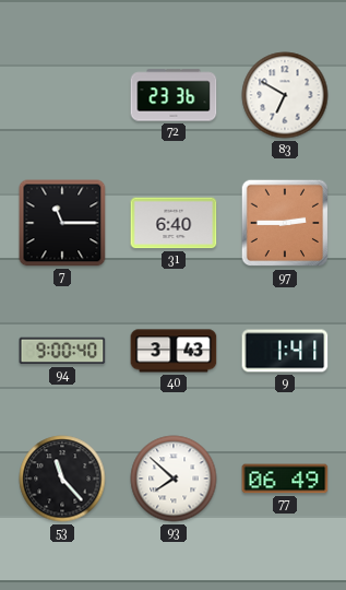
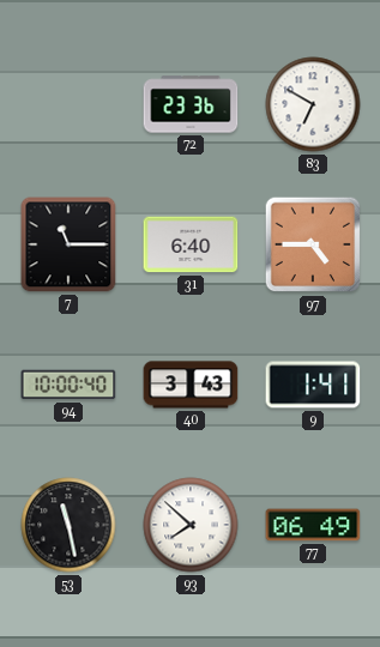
97: 2:45 -> 4:45 (313, 244)
94: 9:00 -> 10:00 (68, 385)
53: 11:23 -> 11:28 (68, 525)
